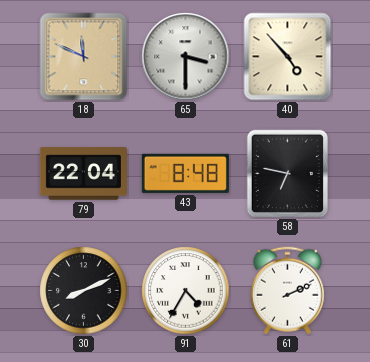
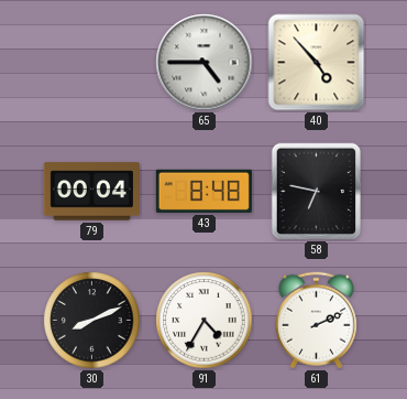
18: 11:49 -> none (84, 57)
65: 3:30 -> 4:45 (205, 63)
79: 22:04 -> 00:04 (91, 192)
